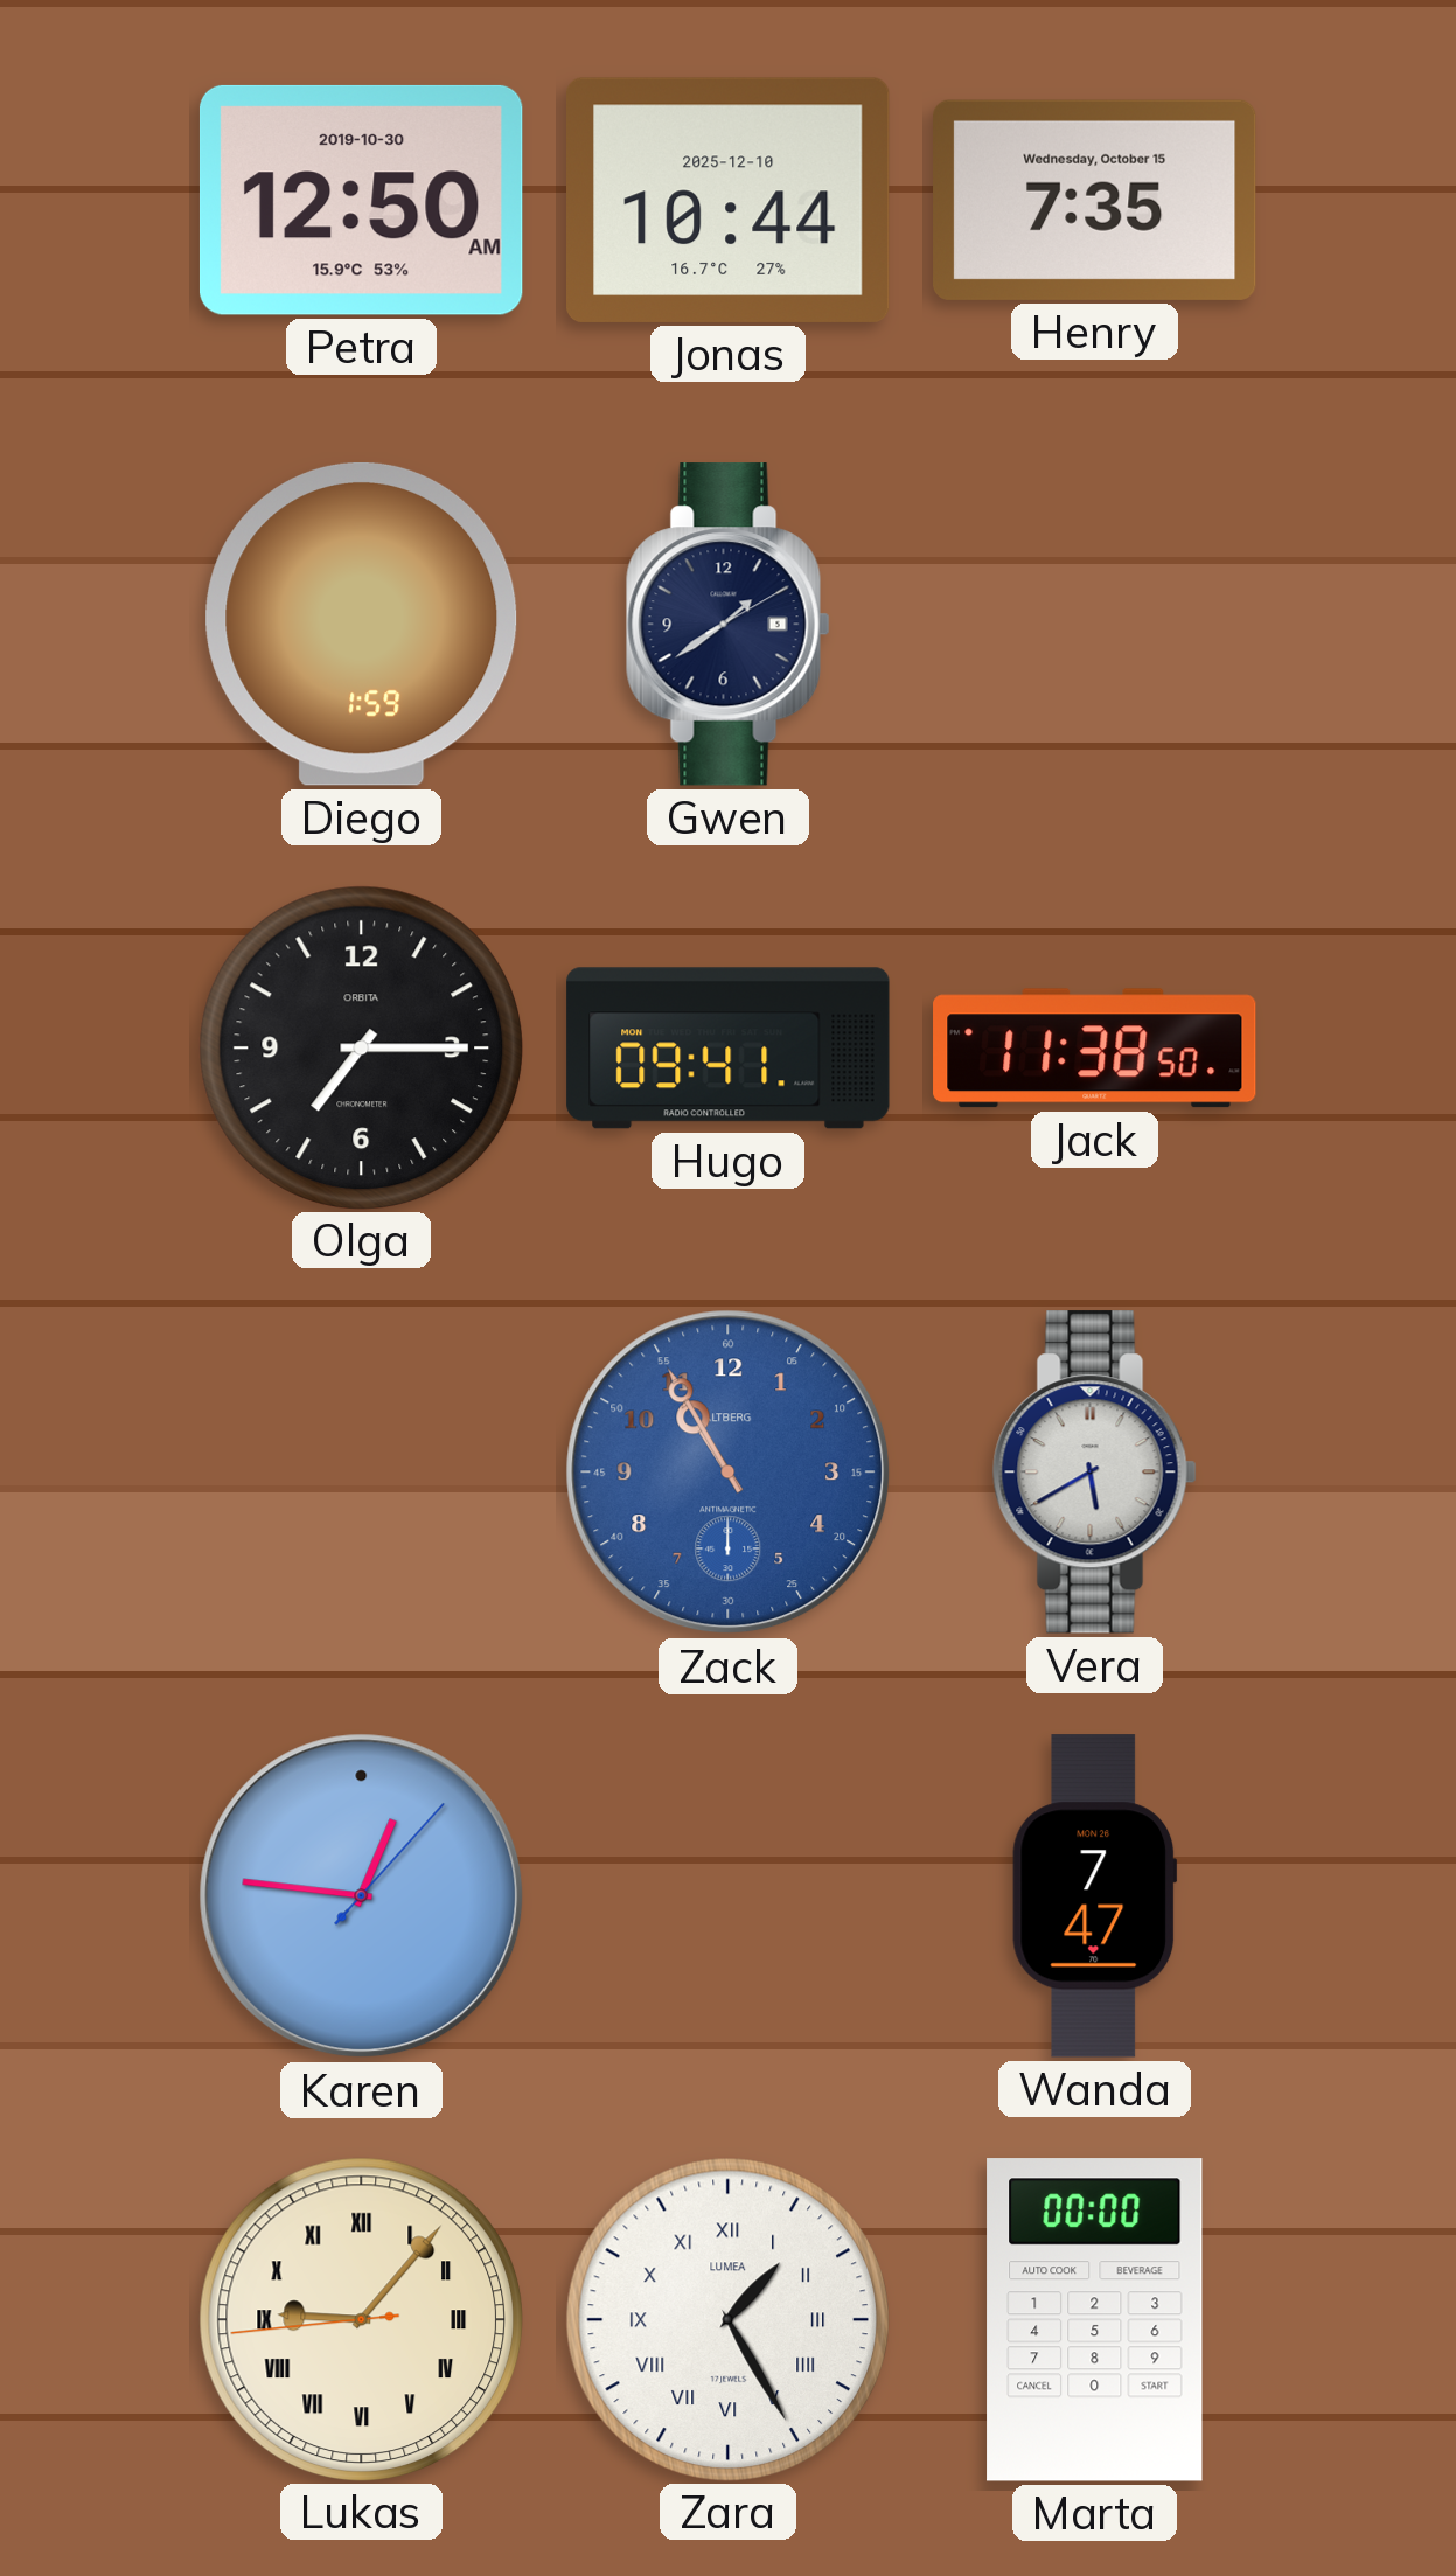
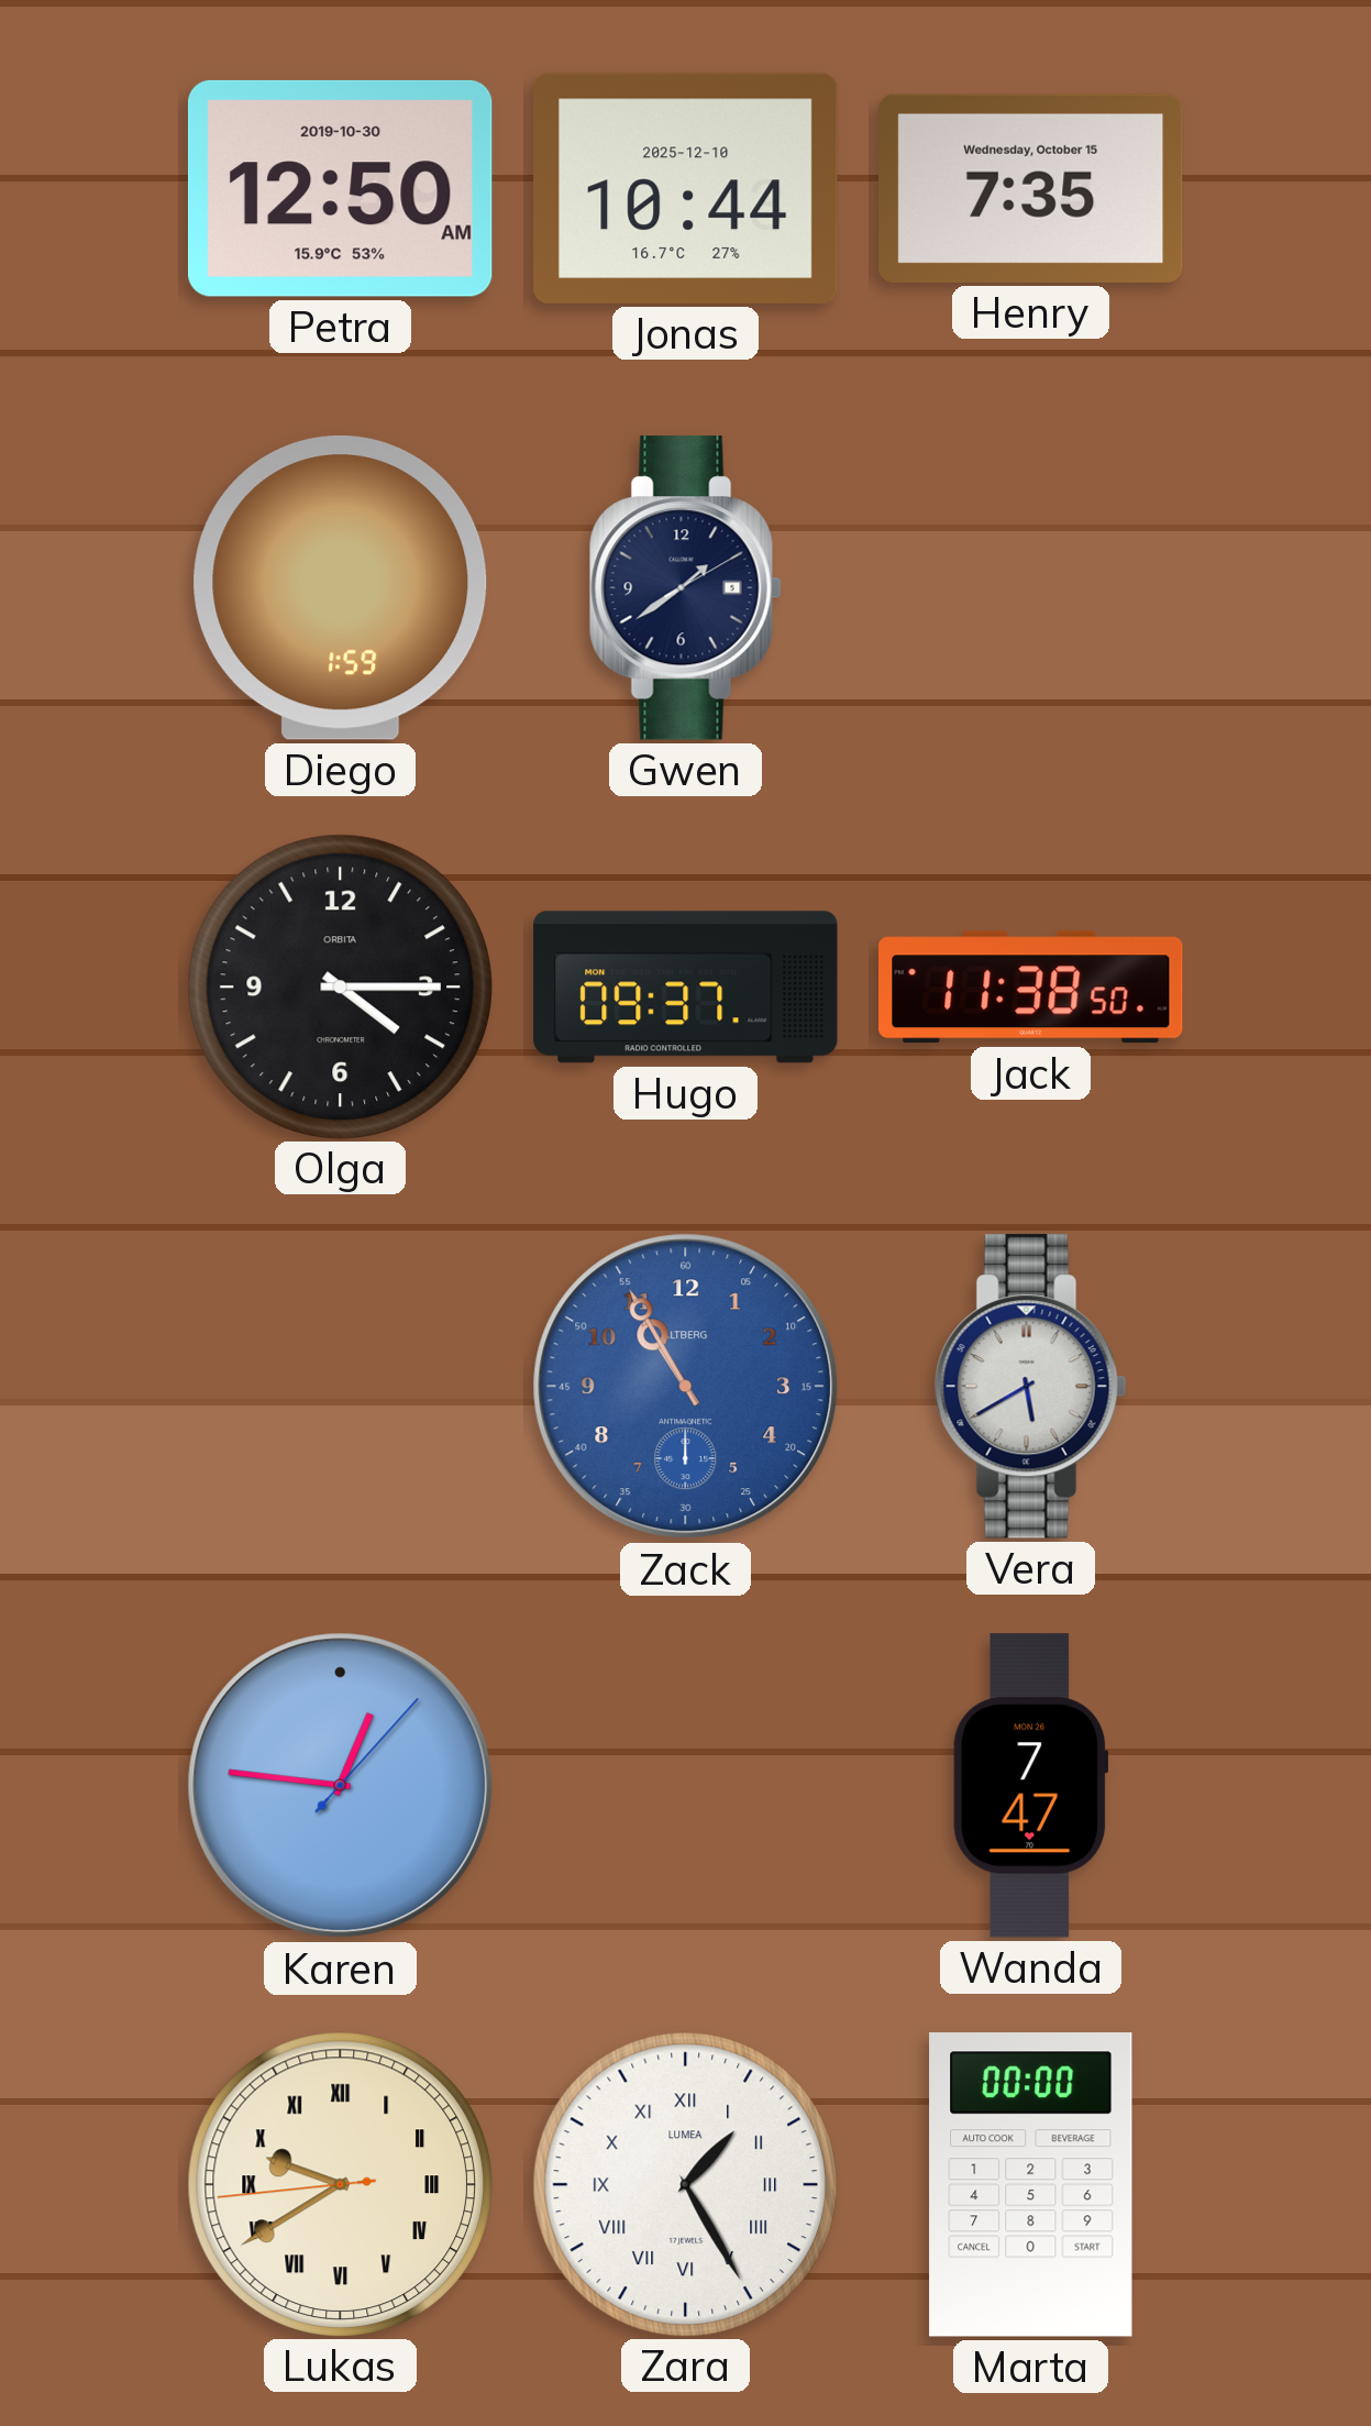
Olga: 7:15 -> 4:15 (340, 986)
Hugo: 09:41 -> 09:37 (686, 988)
Lukas: 9:06 -> 9:39 (340, 2184)
